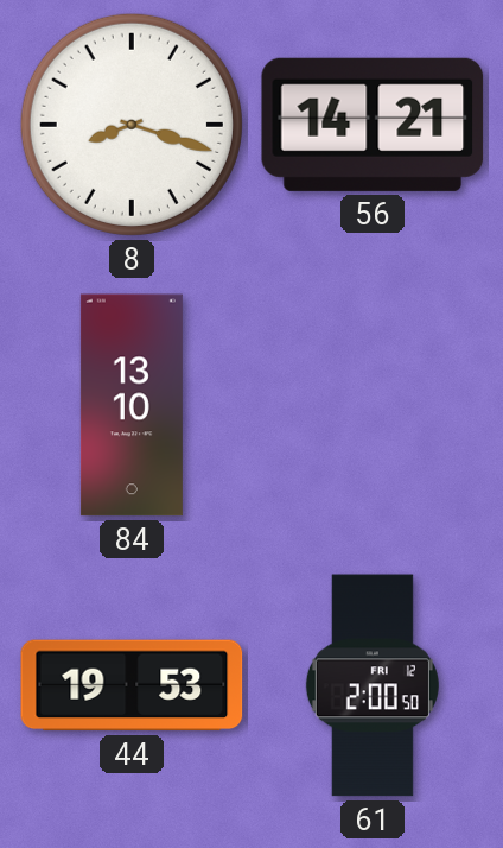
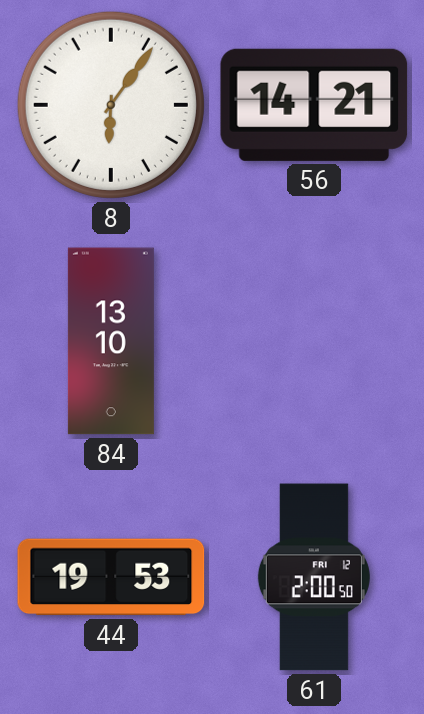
8: 8:18 -> 6:06 (111, 105)
